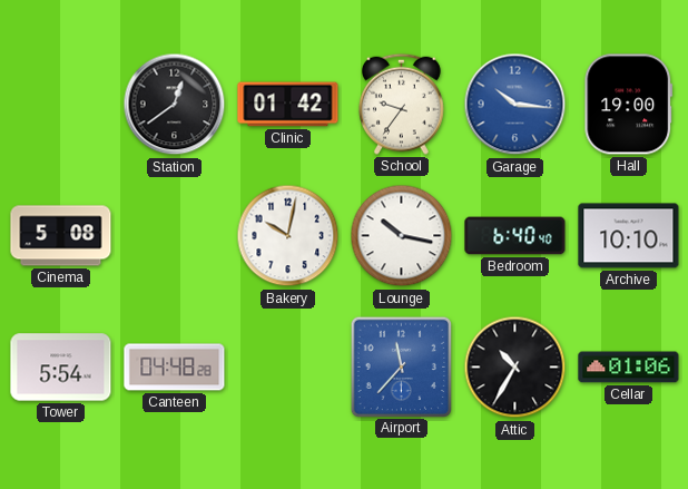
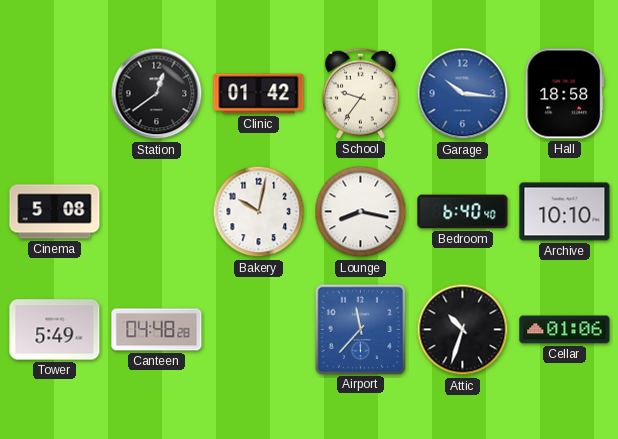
Hall: 19:00 -> 18:58 (565, 94)
Lounge: 10:17 -> 8:17 (361, 212)
Tower: 5:54 -> 5:49 (55, 330)
Attic: 10:35 -> 10:33 (463, 330)
